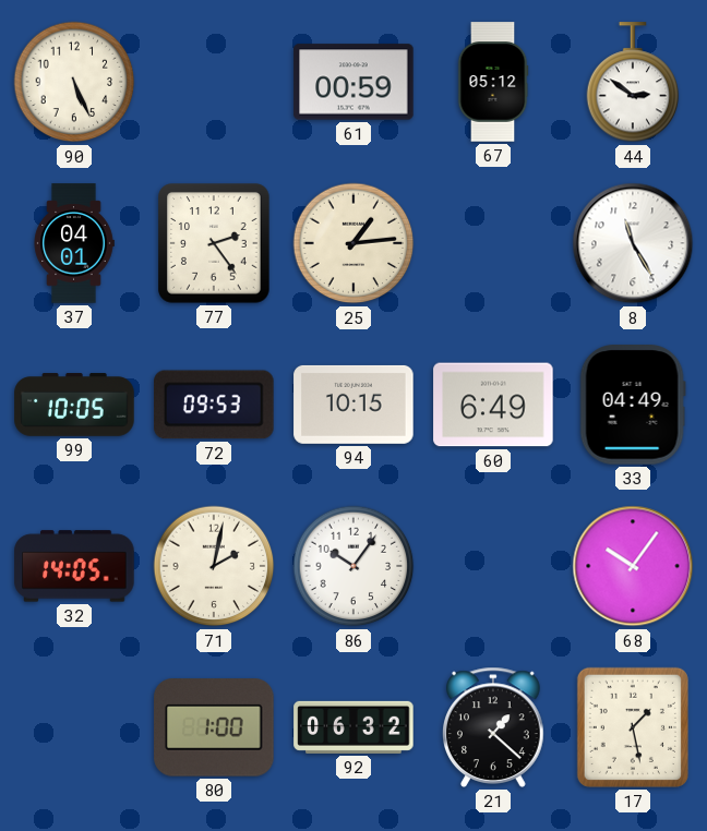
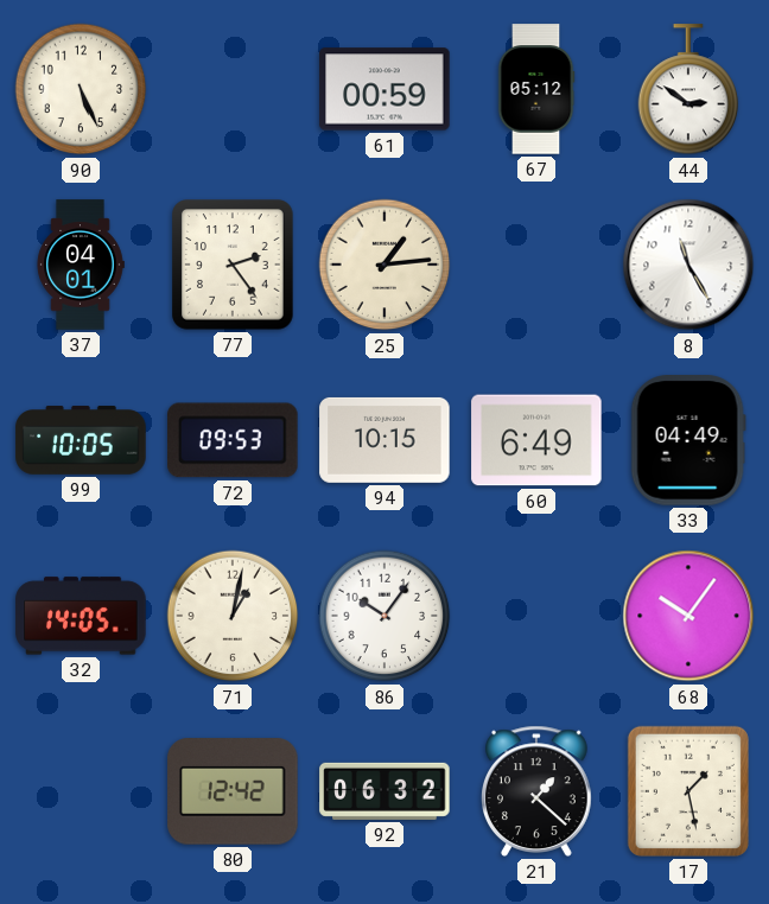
71: 2:02 -> 1:02 (233, 616)
80: 1:00 -> 12:42 (233, 791)
